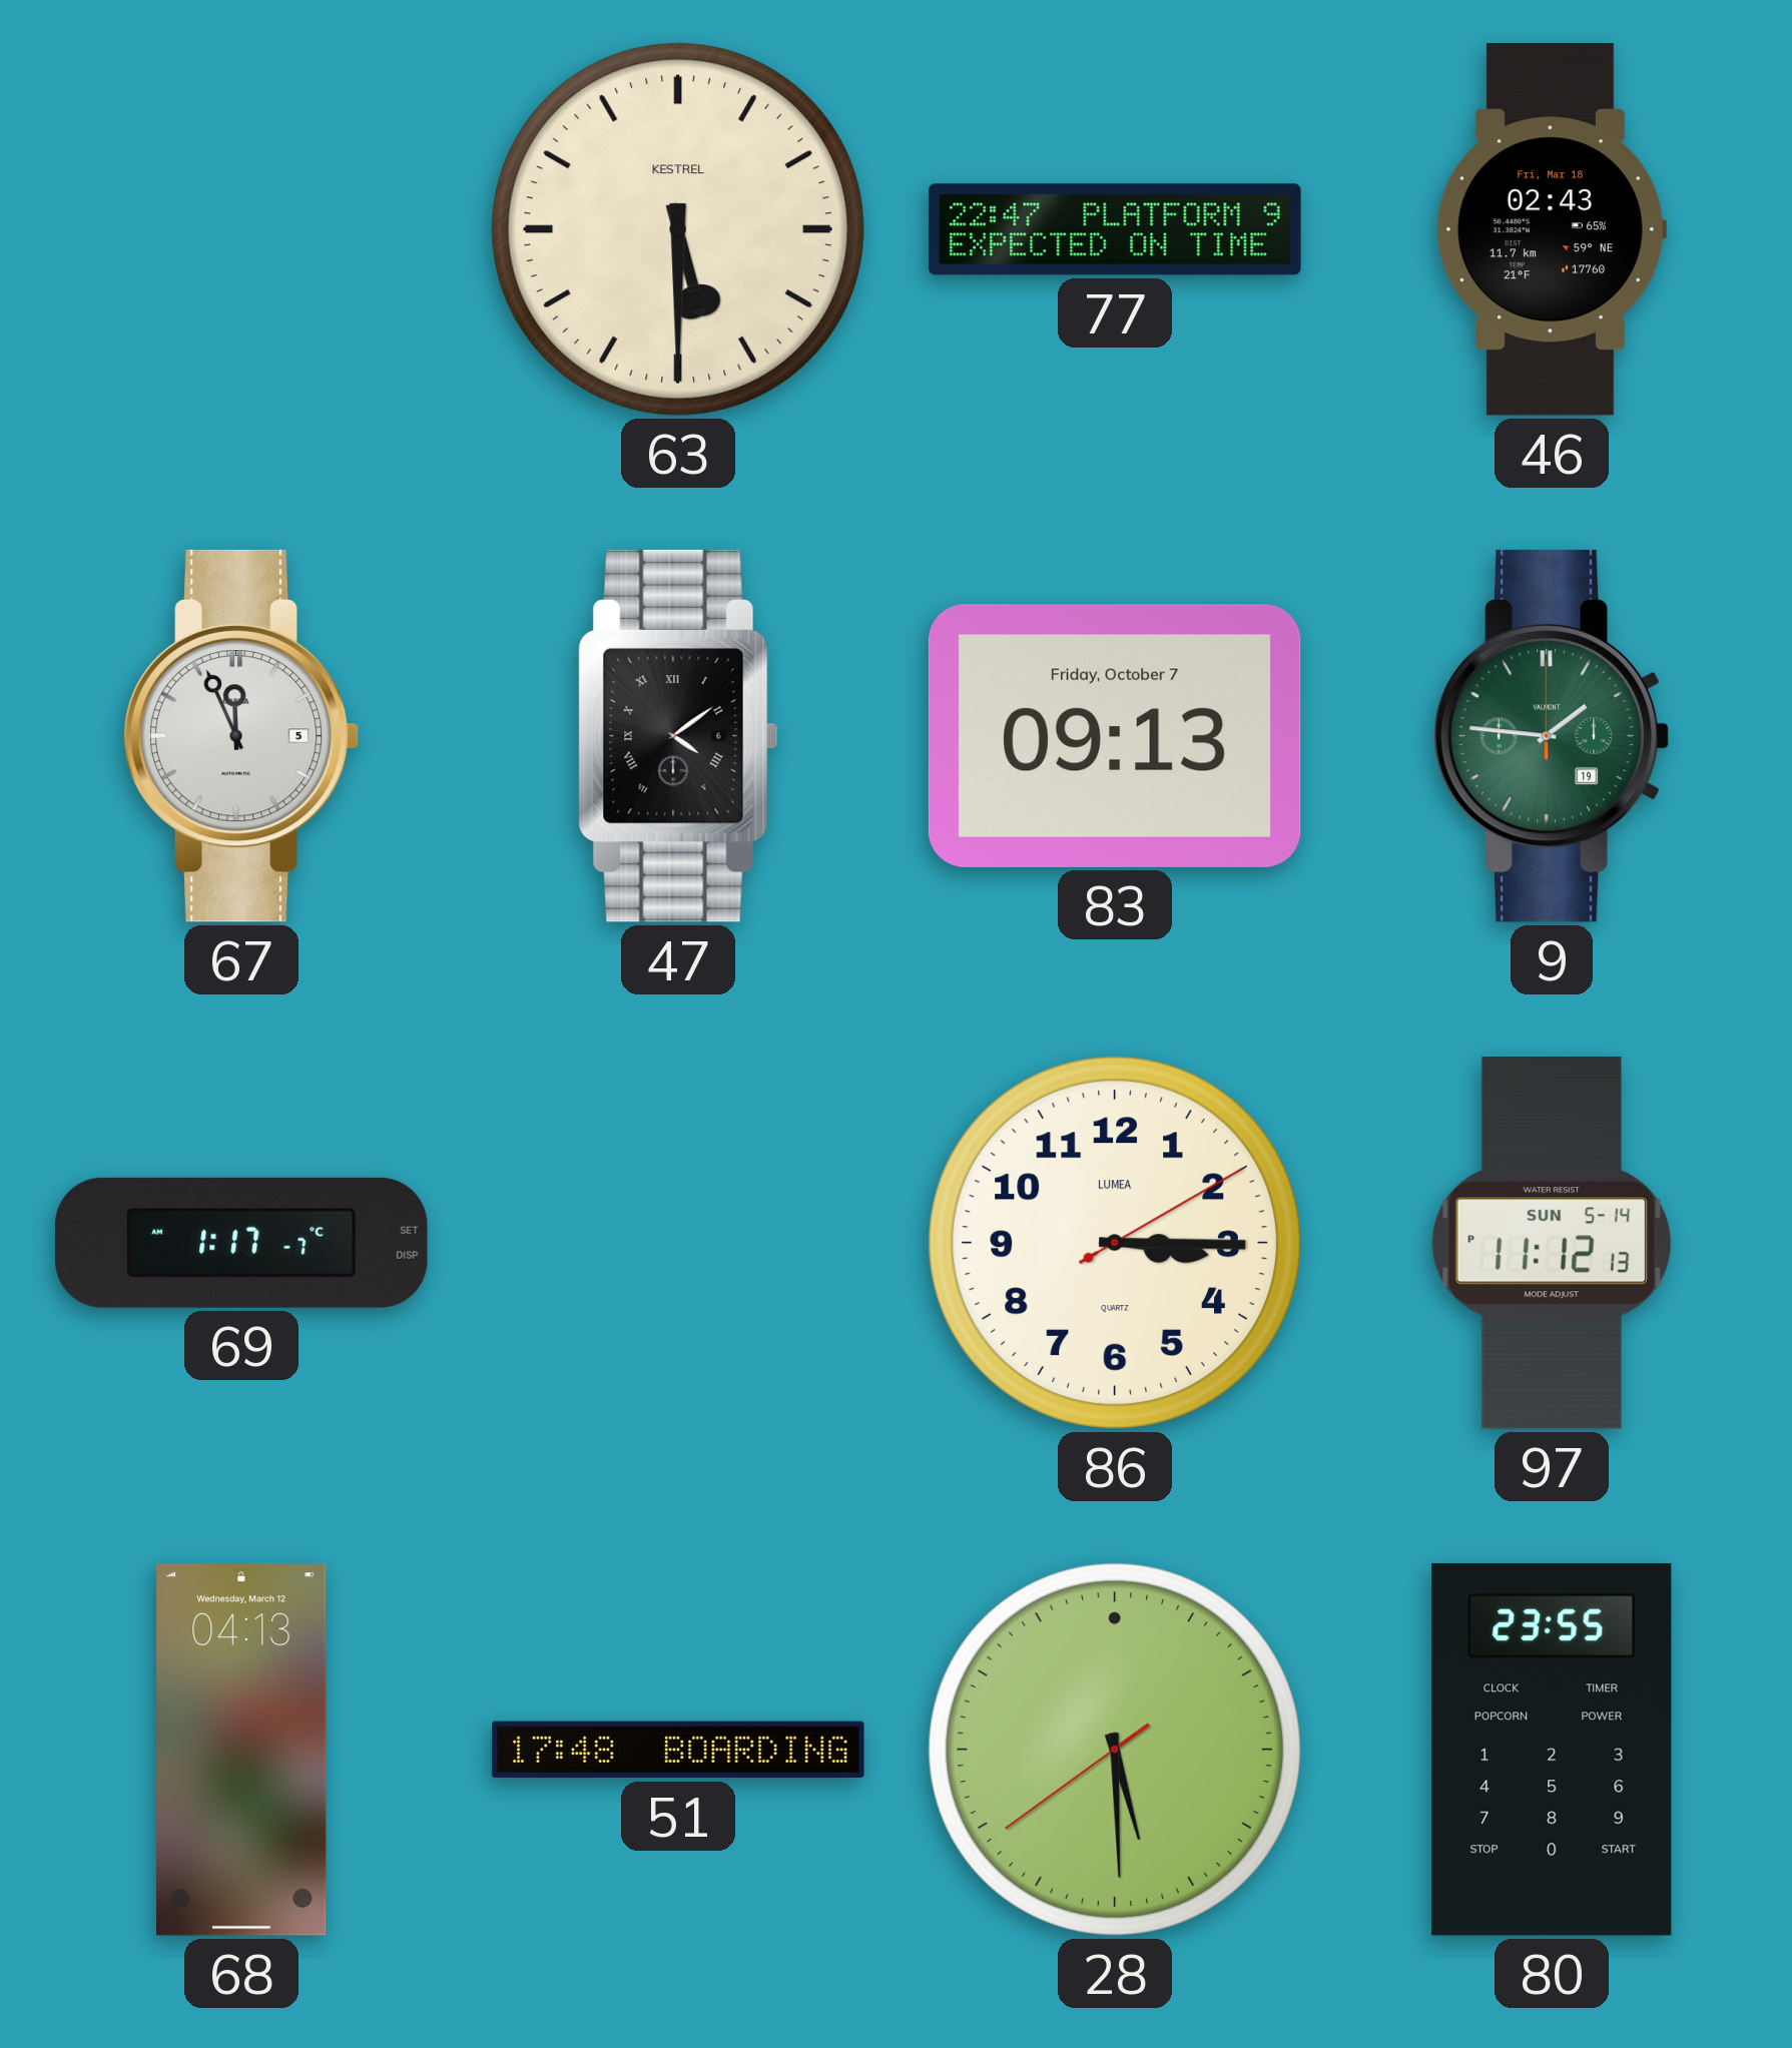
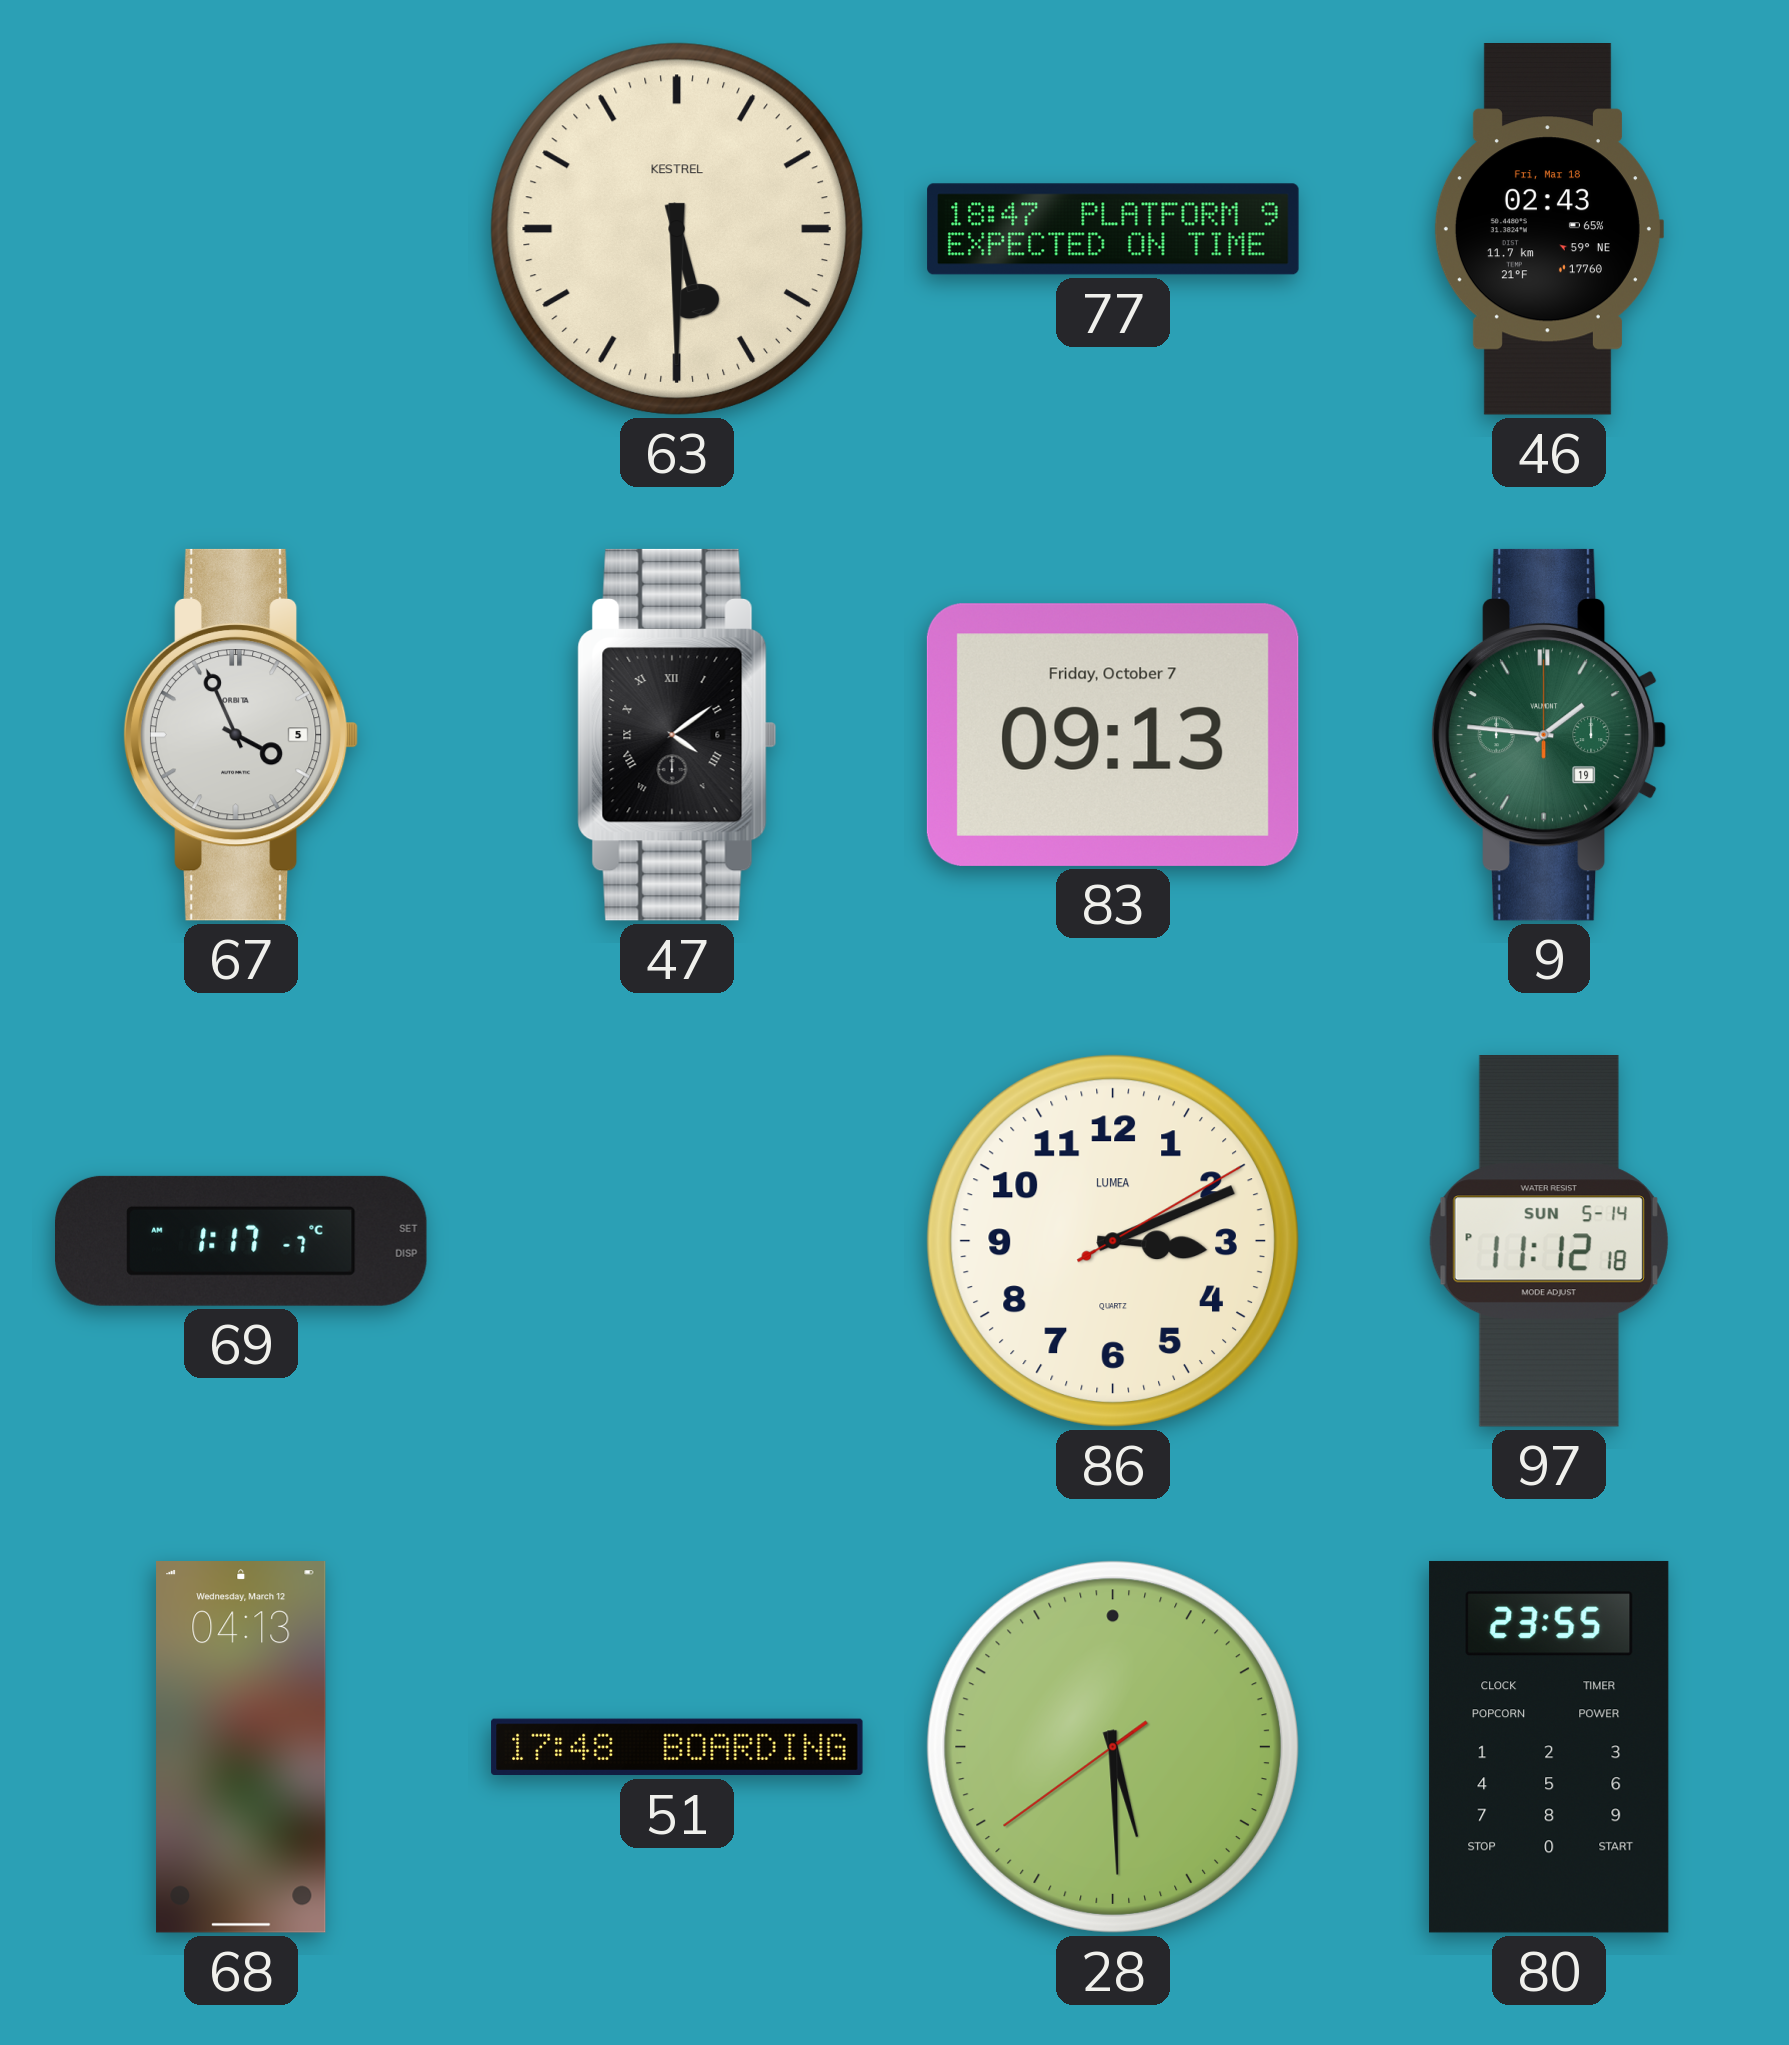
77: 22:47 -> 18:47 (1113, 229)
67: 11:56 -> 3:56 (241, 735)
86: 3:15 -> 3:11 (1113, 1241)
97: 11:12:13 PM -> 11:12:18 PM (1549, 1242)
